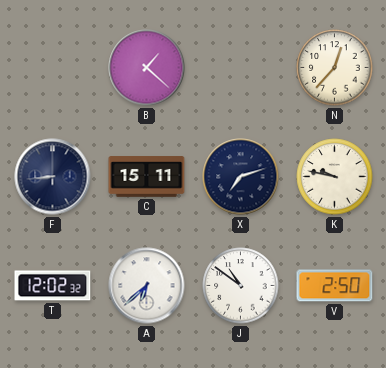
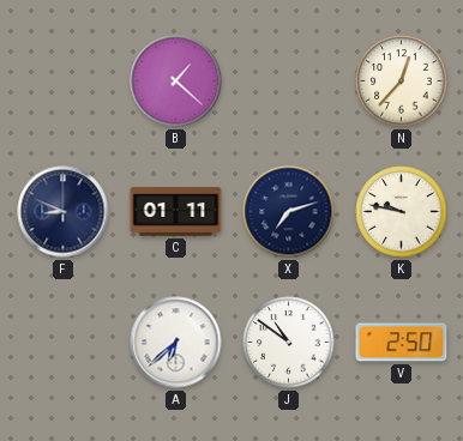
F: 8:44 -> 8:49 (64, 212)
C: 15:11 -> 01:11 (176, 212)
T: 12:02 -> none (53, 286)
